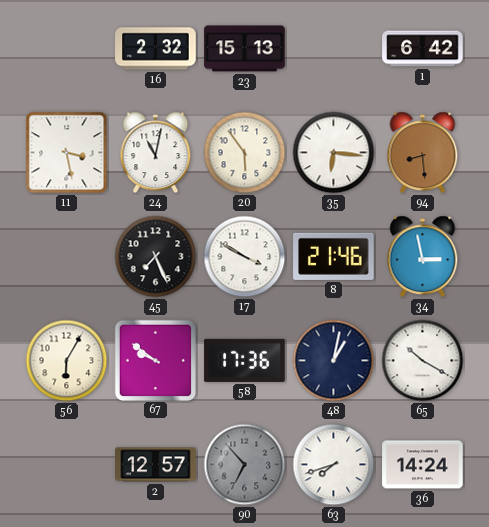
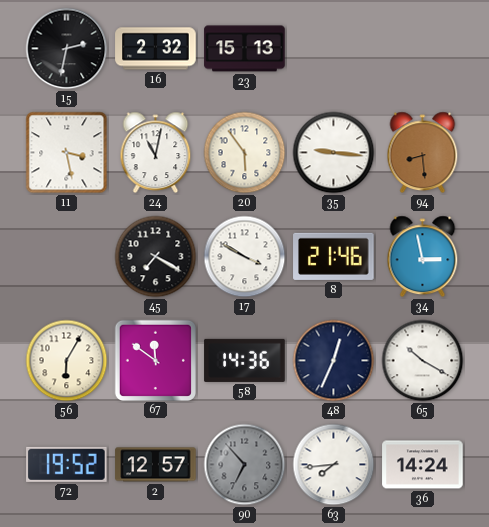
15: none -> 2:32 (67, 49)
1: 6:42 -> none (423, 49)
35: 6:16 -> 9:16 (334, 153)
45: 7:26 -> 7:20 (156, 257)
67: 9:51 -> 11:51 (155, 360)
58: 17:36 -> 14:36 (245, 360)
48: 1:02 -> 12:34 (334, 361)
72: none -> 19:52 (67, 464)
63: 7:42 -> 7:44 (334, 465)
